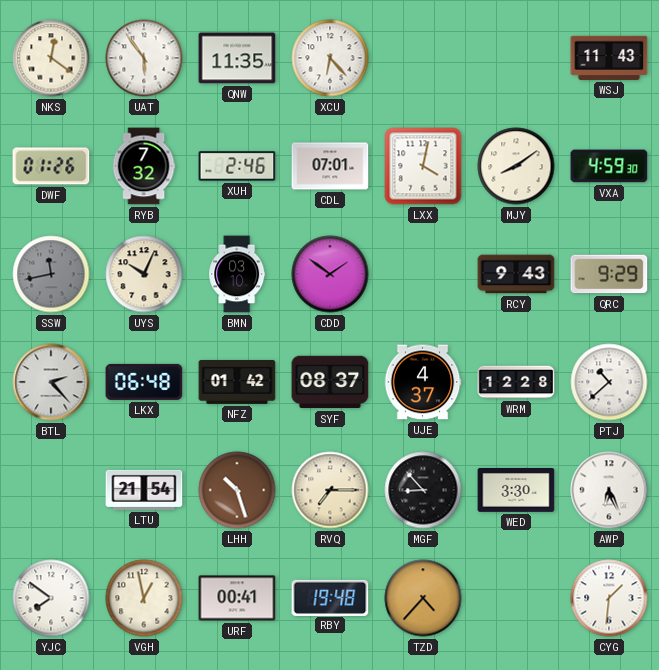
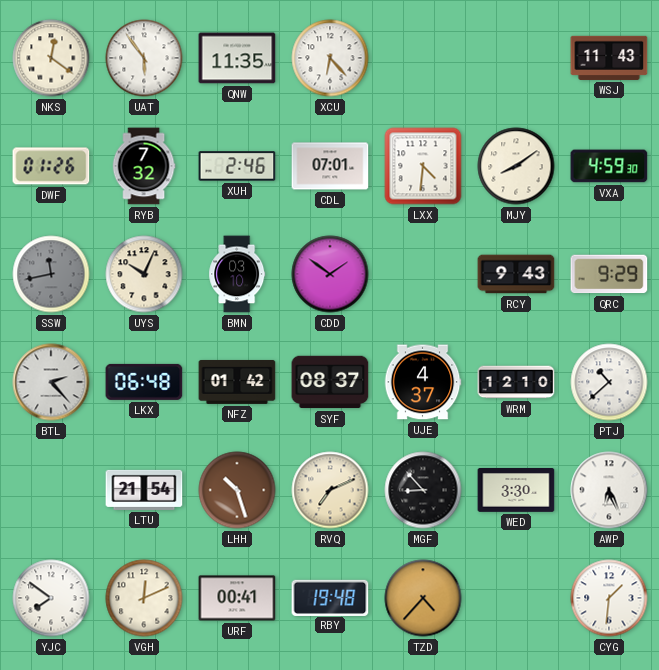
LXX: 4:02 -> 4:31 (423, 166)
WRM: 12:28 -> 12:10 (516, 382)
RVQ: 7:15 -> 7:11 (330, 490)
VGH: 12:58 -> 12:11 (144, 598)
